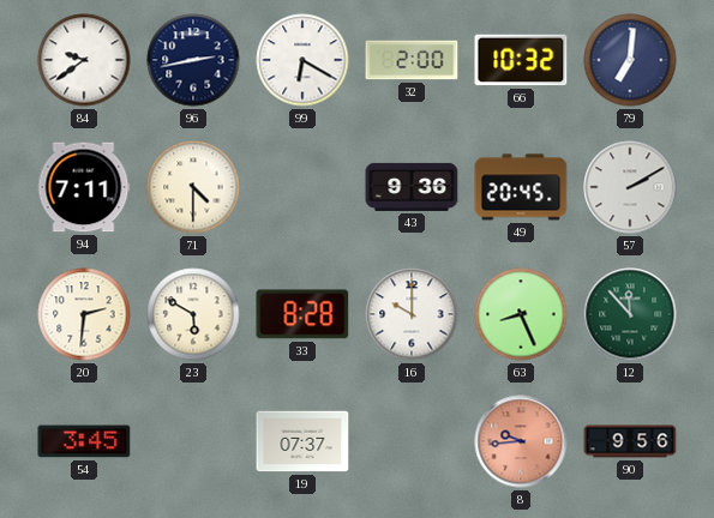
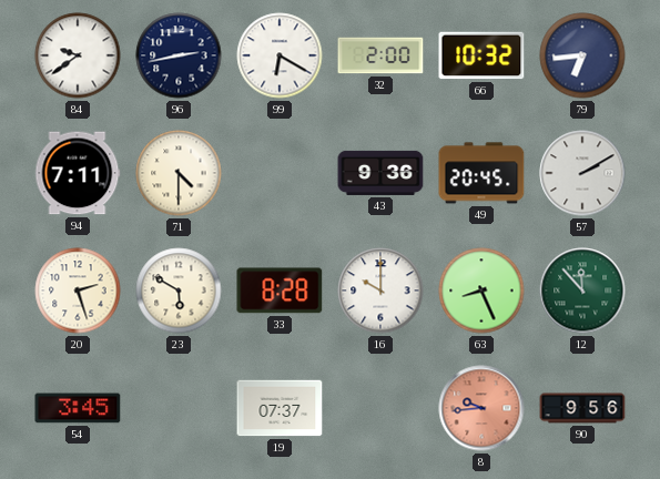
79: 7:01 -> 6:44 (582, 55)
20: 2:31 -> 2:27 (78, 291)
